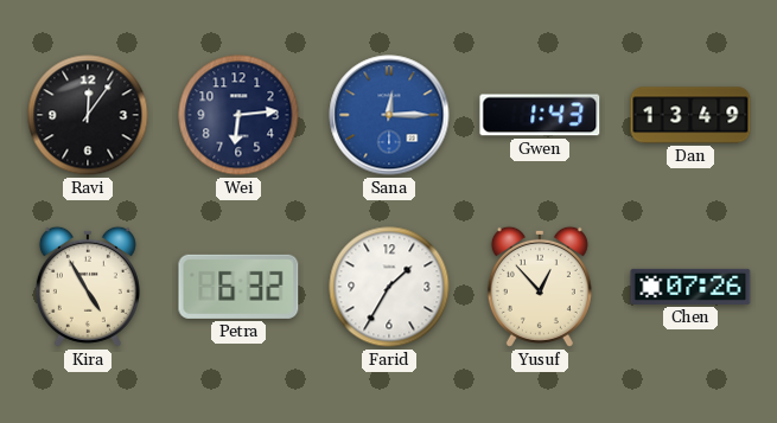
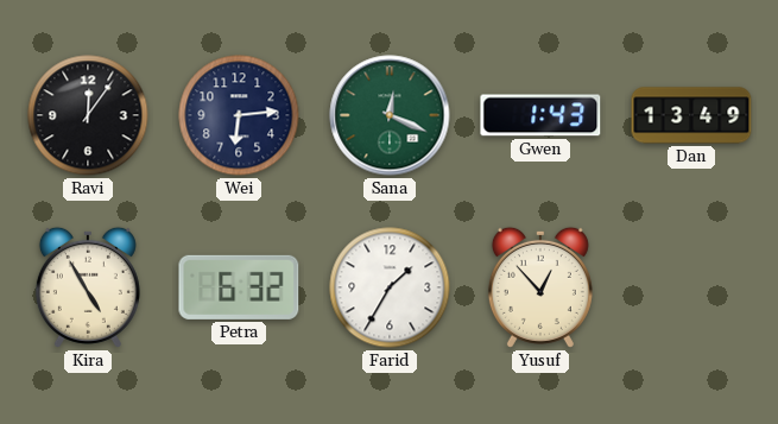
Sana: 12:15 -> 12:19 (390, 115)
Sana dial: blue -> green (390, 115)
Chen: 07:26 -> none (690, 287)
